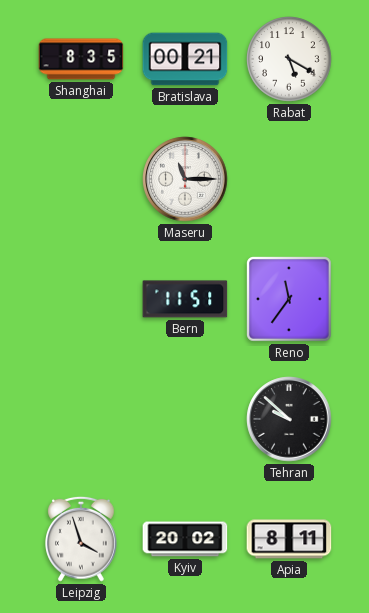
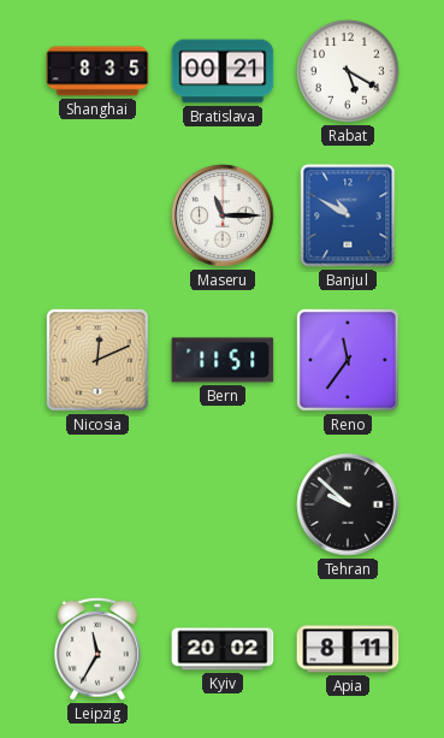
Banjul: none -> 10:50 (348, 216)
Nicosia: none -> 12:11 (99, 361)
Leipzig: 3:57 -> 11:35 (97, 649)
